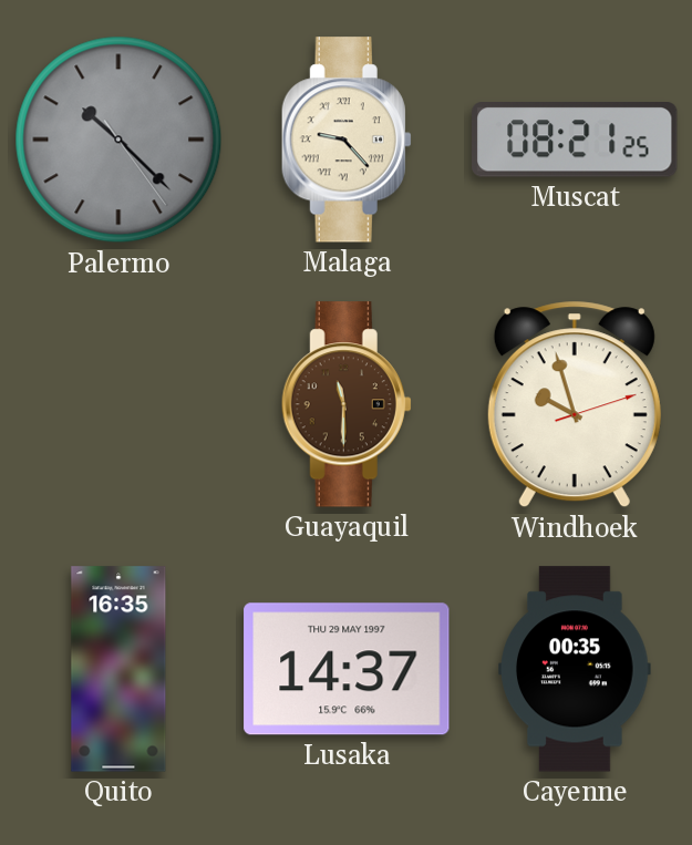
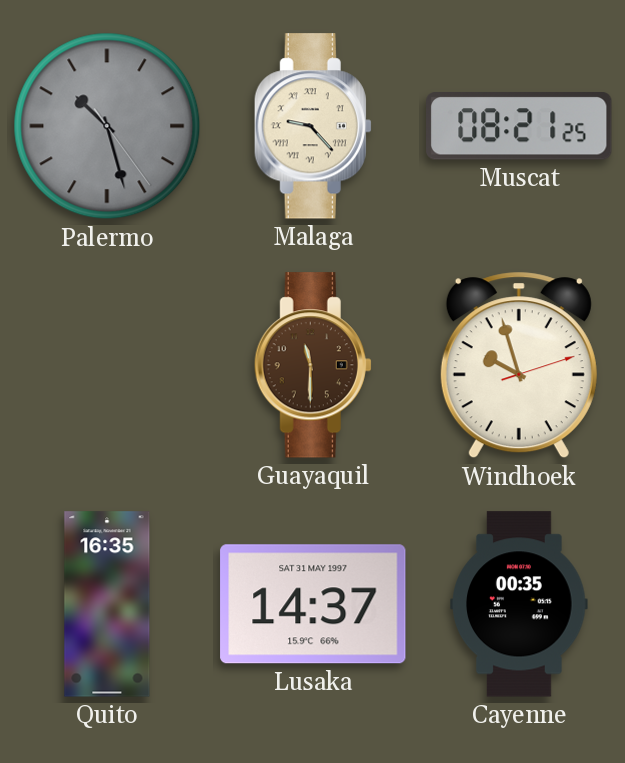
Palermo: 10:22 -> 10:27 (107, 126)
Lusaka date: THU 29 MAY 1997 -> SAT 31 MAY 1997 (313, 604)
